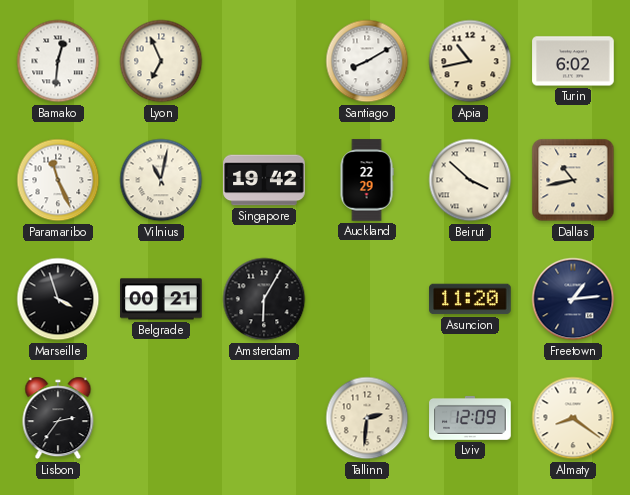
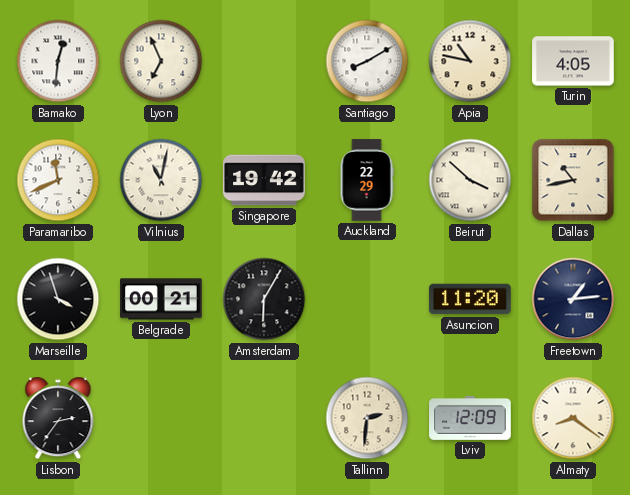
Apia: 10:43 -> 10:47 (470, 61)
Turin: 6:02 -> 4:05 (573, 61)
Paramaribo: 11:26 -> 11:41 (58, 180)
